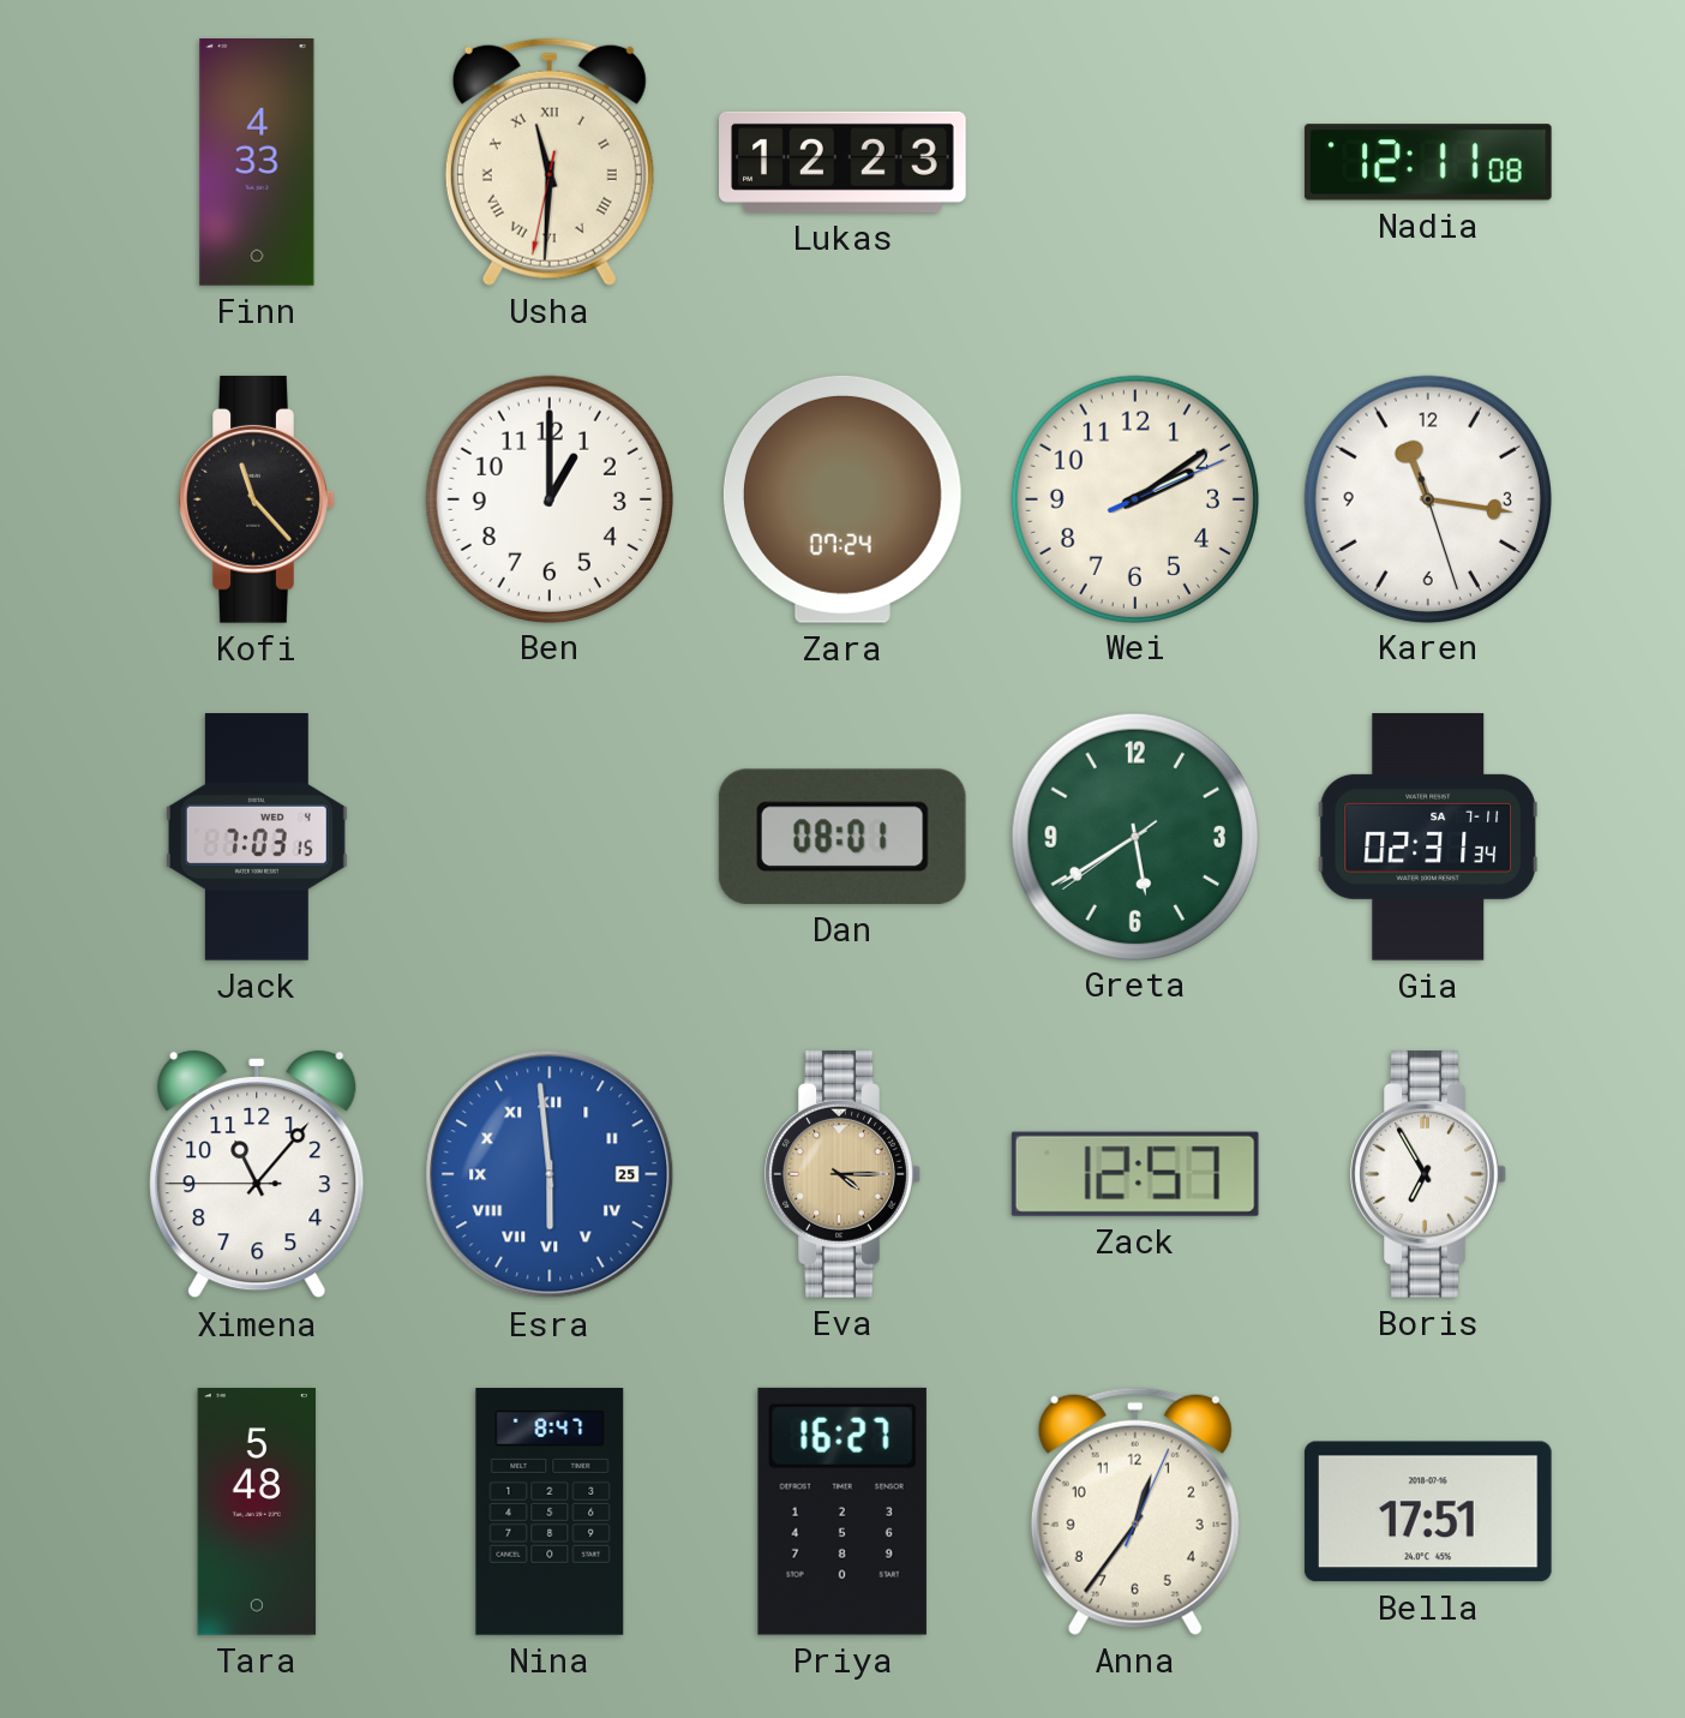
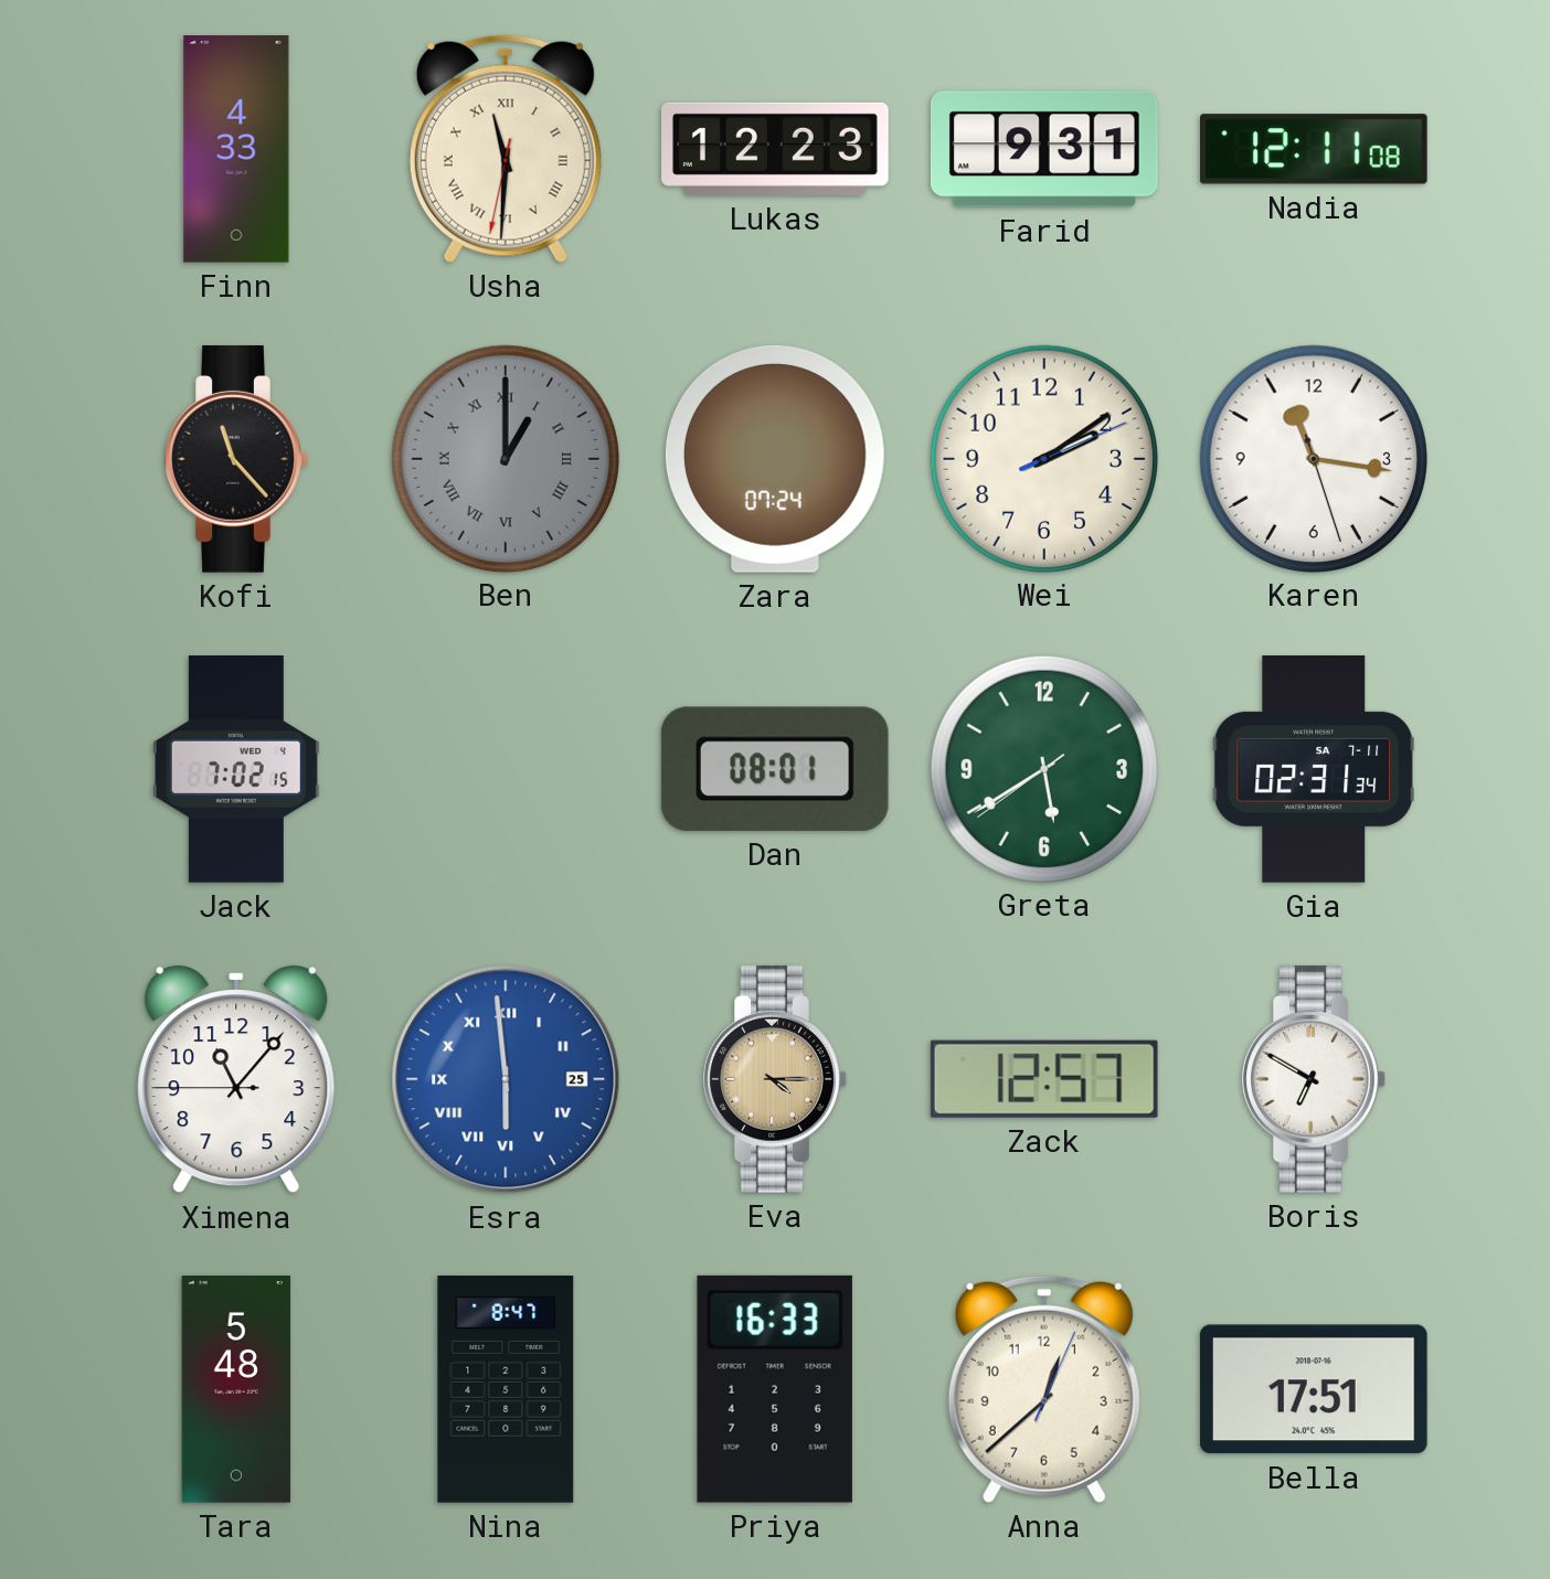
Farid: none -> 9:31 (1044, 149)
Ben dial: white -> grey (505, 458)
Ben numerals: Arabic -> Roman (505, 458)
Jack: 7:03 -> 7:02 (236, 770)
Boris: 6:55 -> 6:50 (1314, 1079)
Priya: 16:27 -> 16:33 (775, 1389)
Anna: 12:36 -> 12:38 (1044, 1389)
